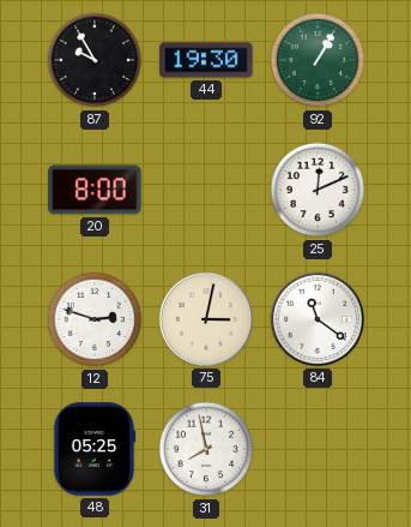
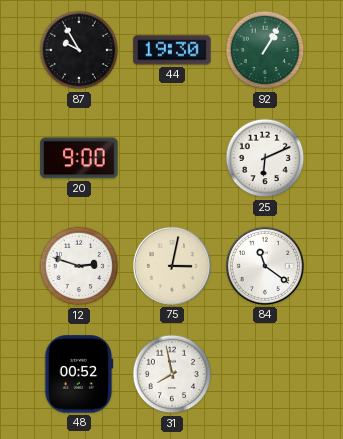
20: 8:00 -> 9:00 (79, 158)
25: 12:11 -> 6:11 (265, 158)
48: 05:25 -> 00:52 (79, 374)
